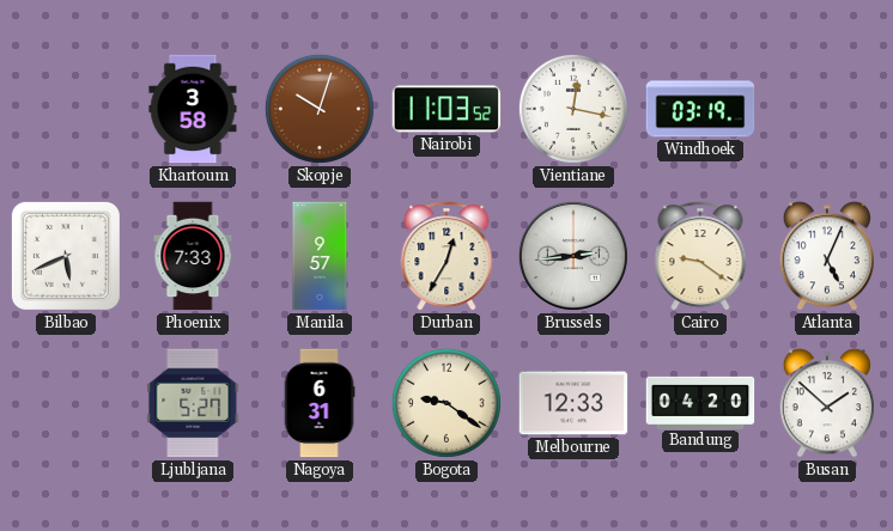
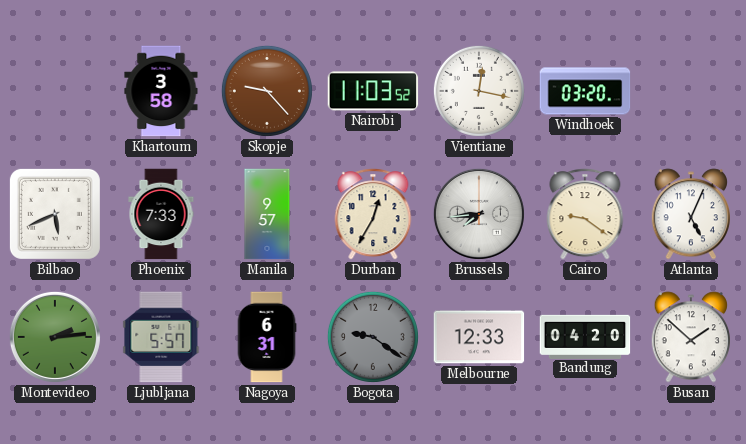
Skopje: 10:03 -> 9:23 (267, 91)
Windhoek: 03:19 -> 03:20 (585, 91)
Brussels: 2:44 -> 7:44 (479, 214)
Montevideo: none -> 2:14 (55, 337)
Ljubljana: 5:27 -> 5:57 (161, 337)
Bogota dial: cream -> grey (373, 337)
